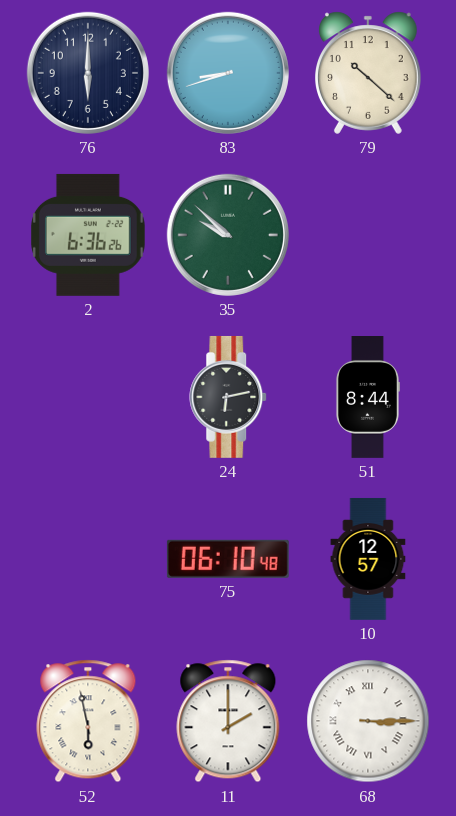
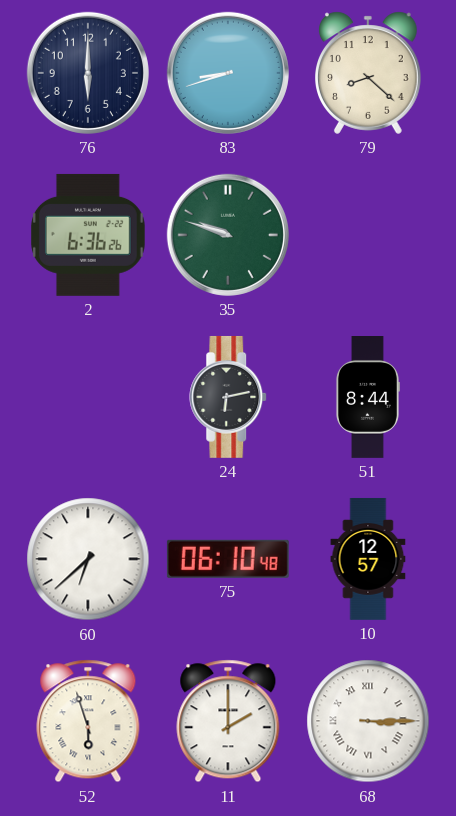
79: 10:22 -> 8:22 (369, 73)
35: 9:52 -> 9:48 (228, 235)
60: none -> 6:38 (88, 559)
52: 5:58 -> 5:57 (88, 721)
